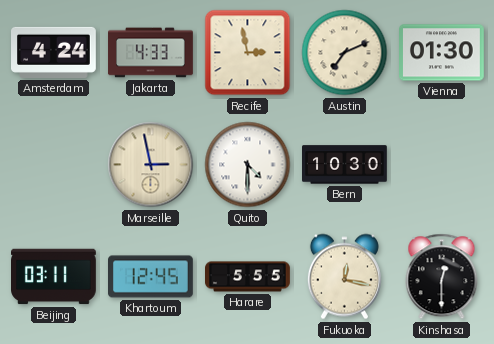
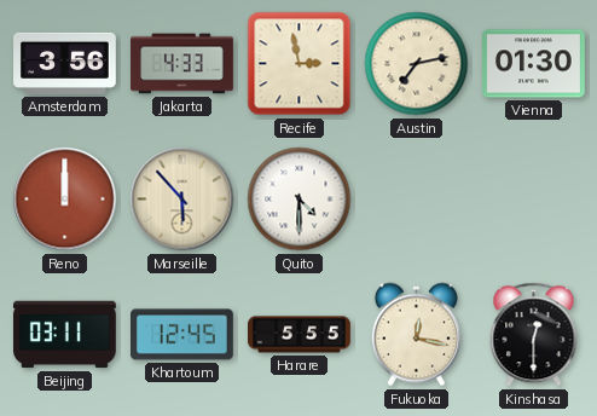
Amsterdam: 4:24 -> 3:56 (65, 63)
Austin: 7:11 -> 7:13 (417, 64)
Reno: none -> 12:00 (65, 200)
Marseille: 2:58 -> 5:53 (182, 200)
Bern: 10:30 -> none (345, 165)
